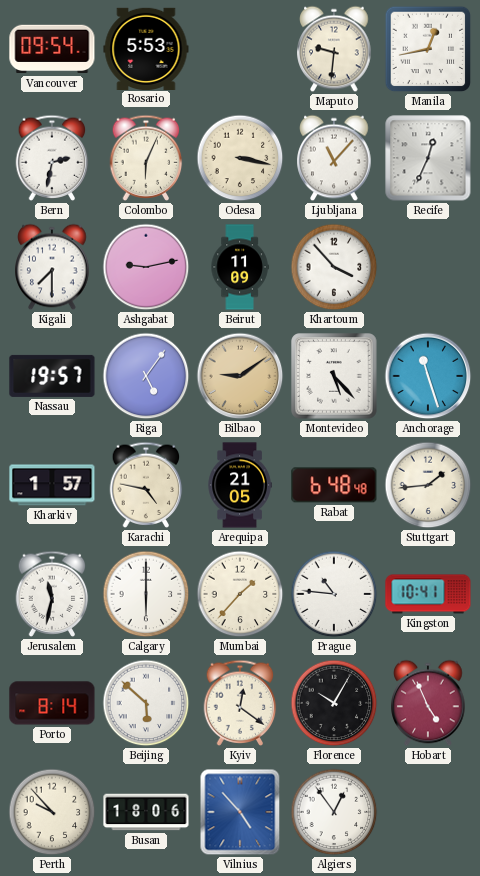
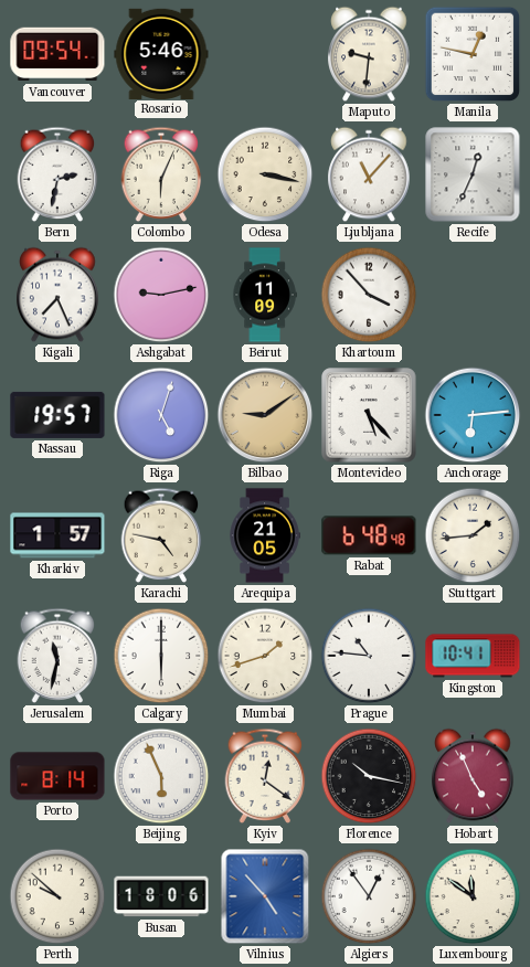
Rosario: 5:53 -> 5:46 (161, 53)
Manila: 12:43 -> 12:47 (473, 54)
Kigali: 7:30 -> 7:26 (57, 295)
Riga: 5:06 -> 5:03 (161, 415)
Anchorage: 11:27 -> 6:14 (473, 415)
Mumbai: 1:37 -> 1:42 (265, 656)
Beijing: 5:52 -> 5:56 (161, 776)
Florence: 10:05 -> 10:17 (369, 776)
Perth: 9:53 -> 9:52 (57, 896)
Luxembourg: none -> 11:51 (473, 896)
